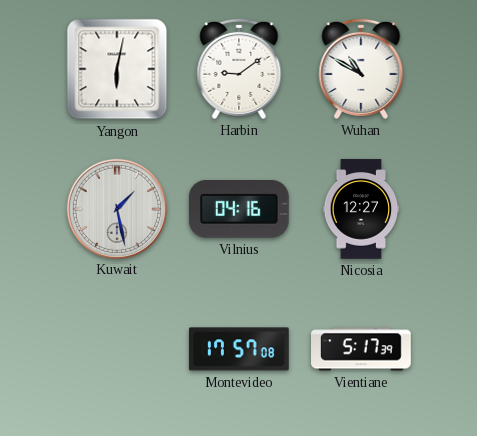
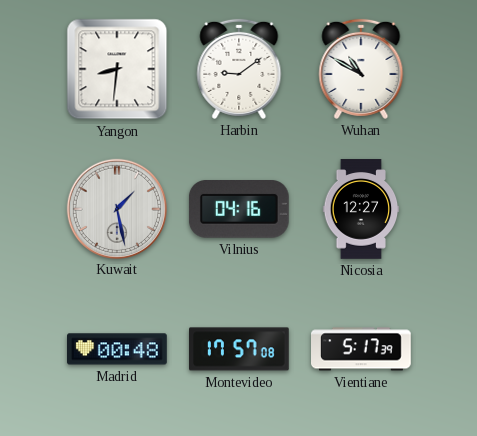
Yangon: 6:02 -> 8:31 (117, 69)
Madrid: none -> 00:48 (118, 349)
